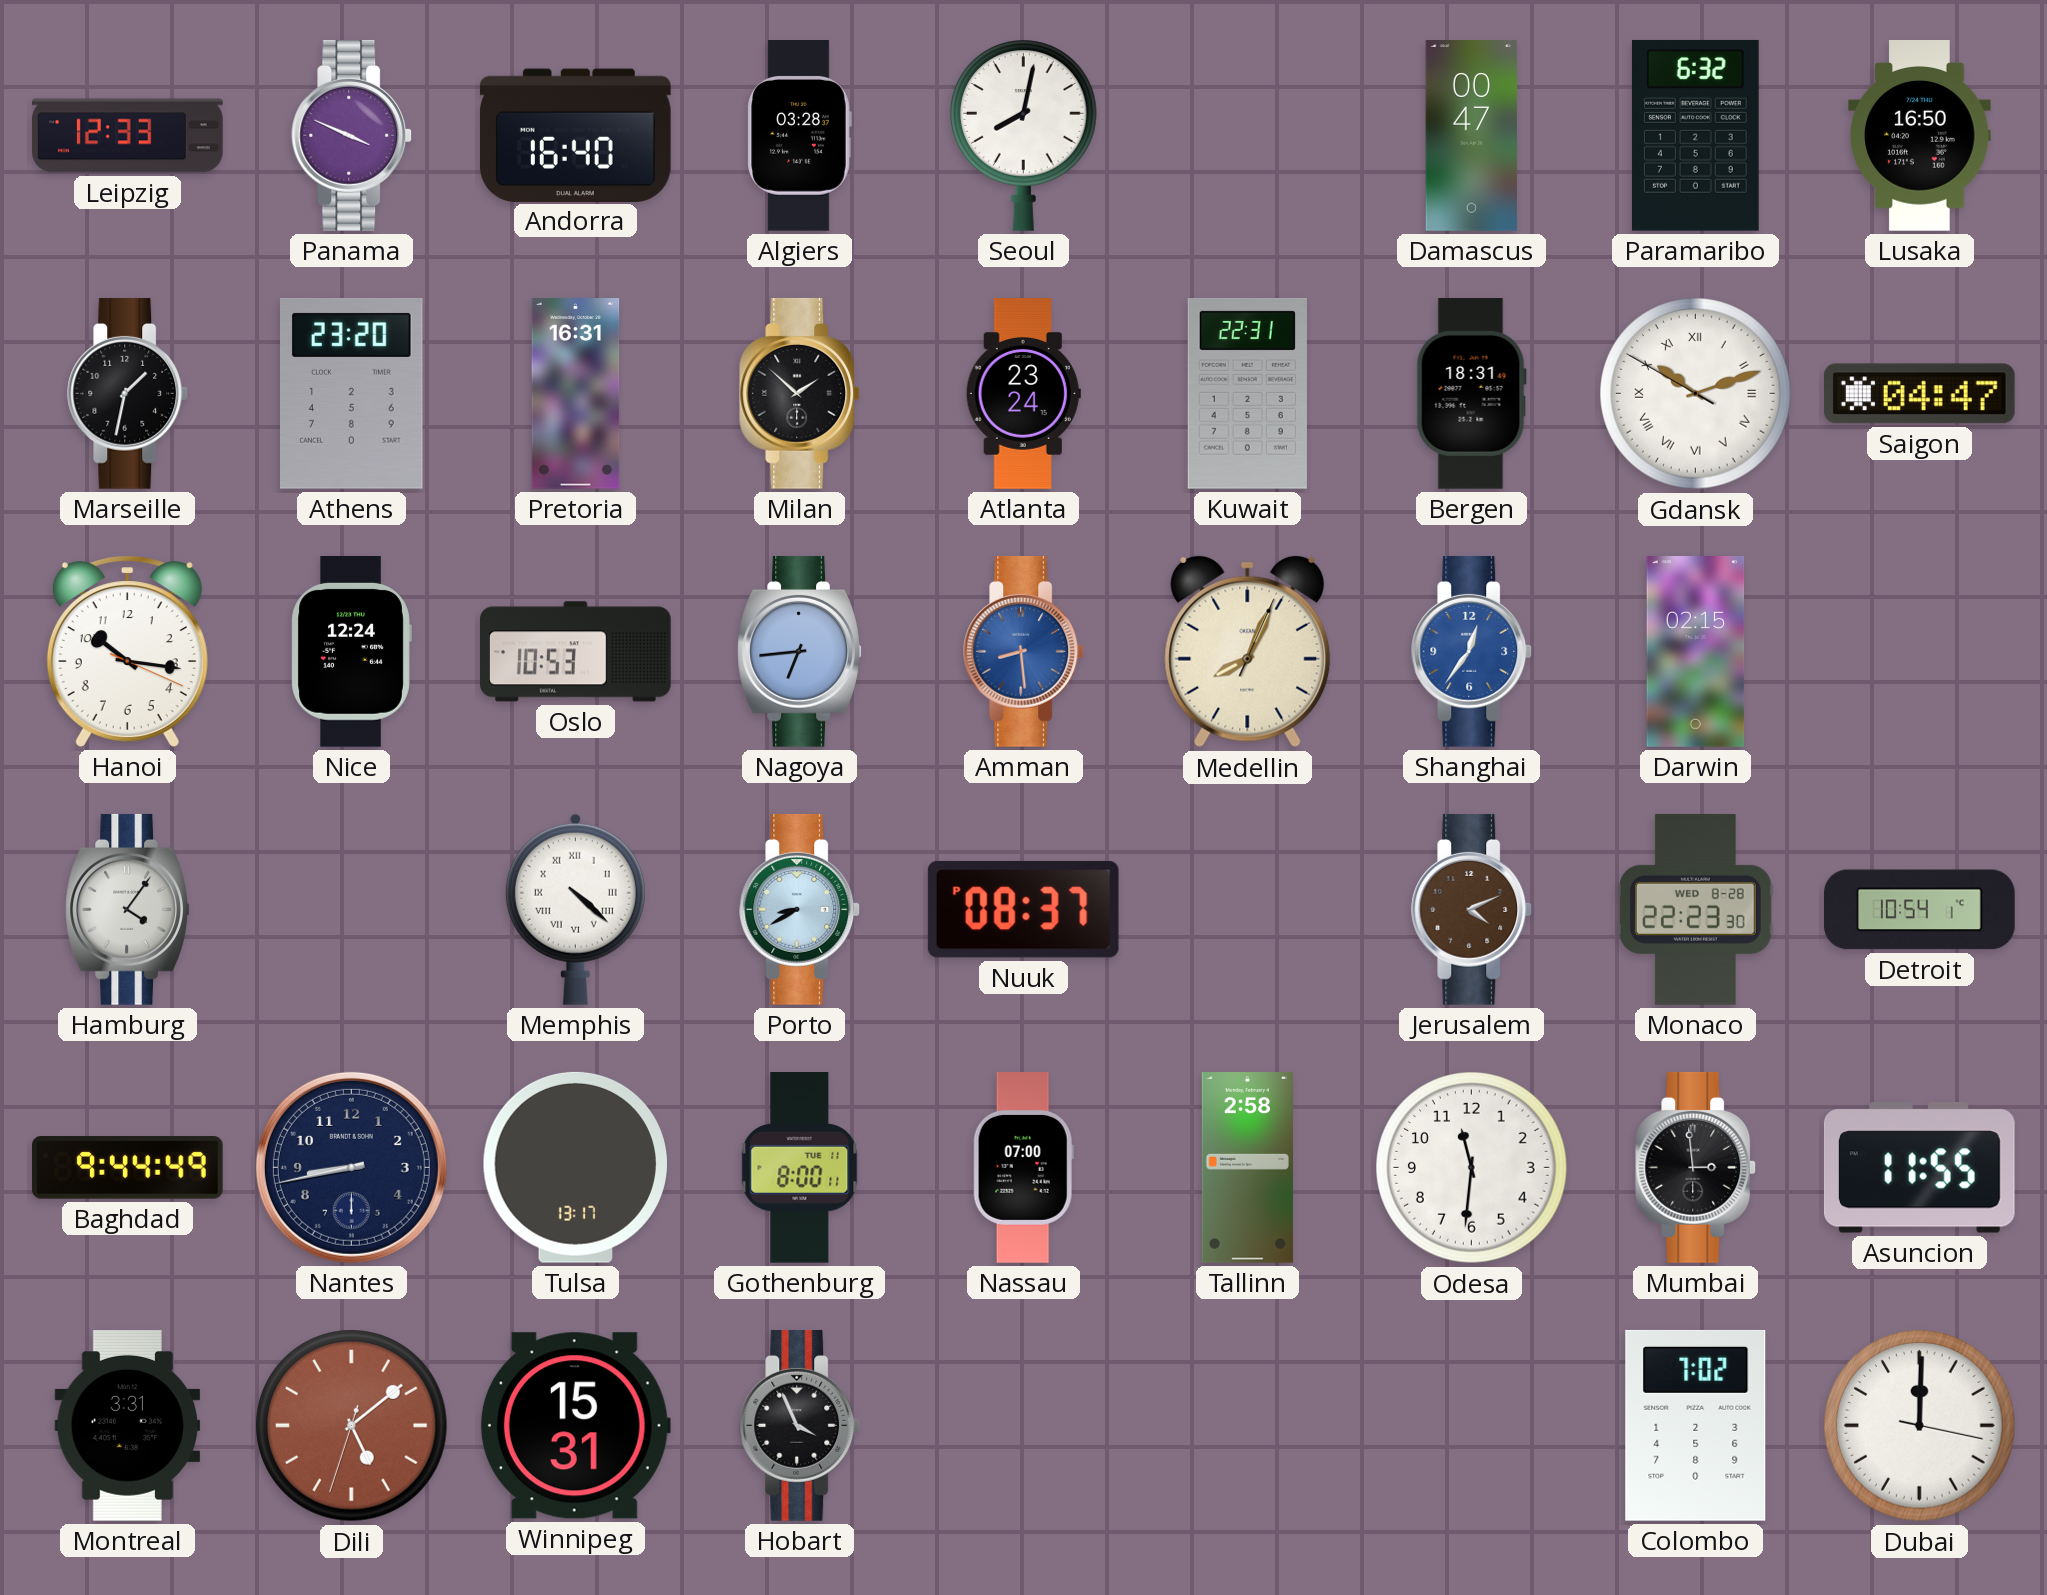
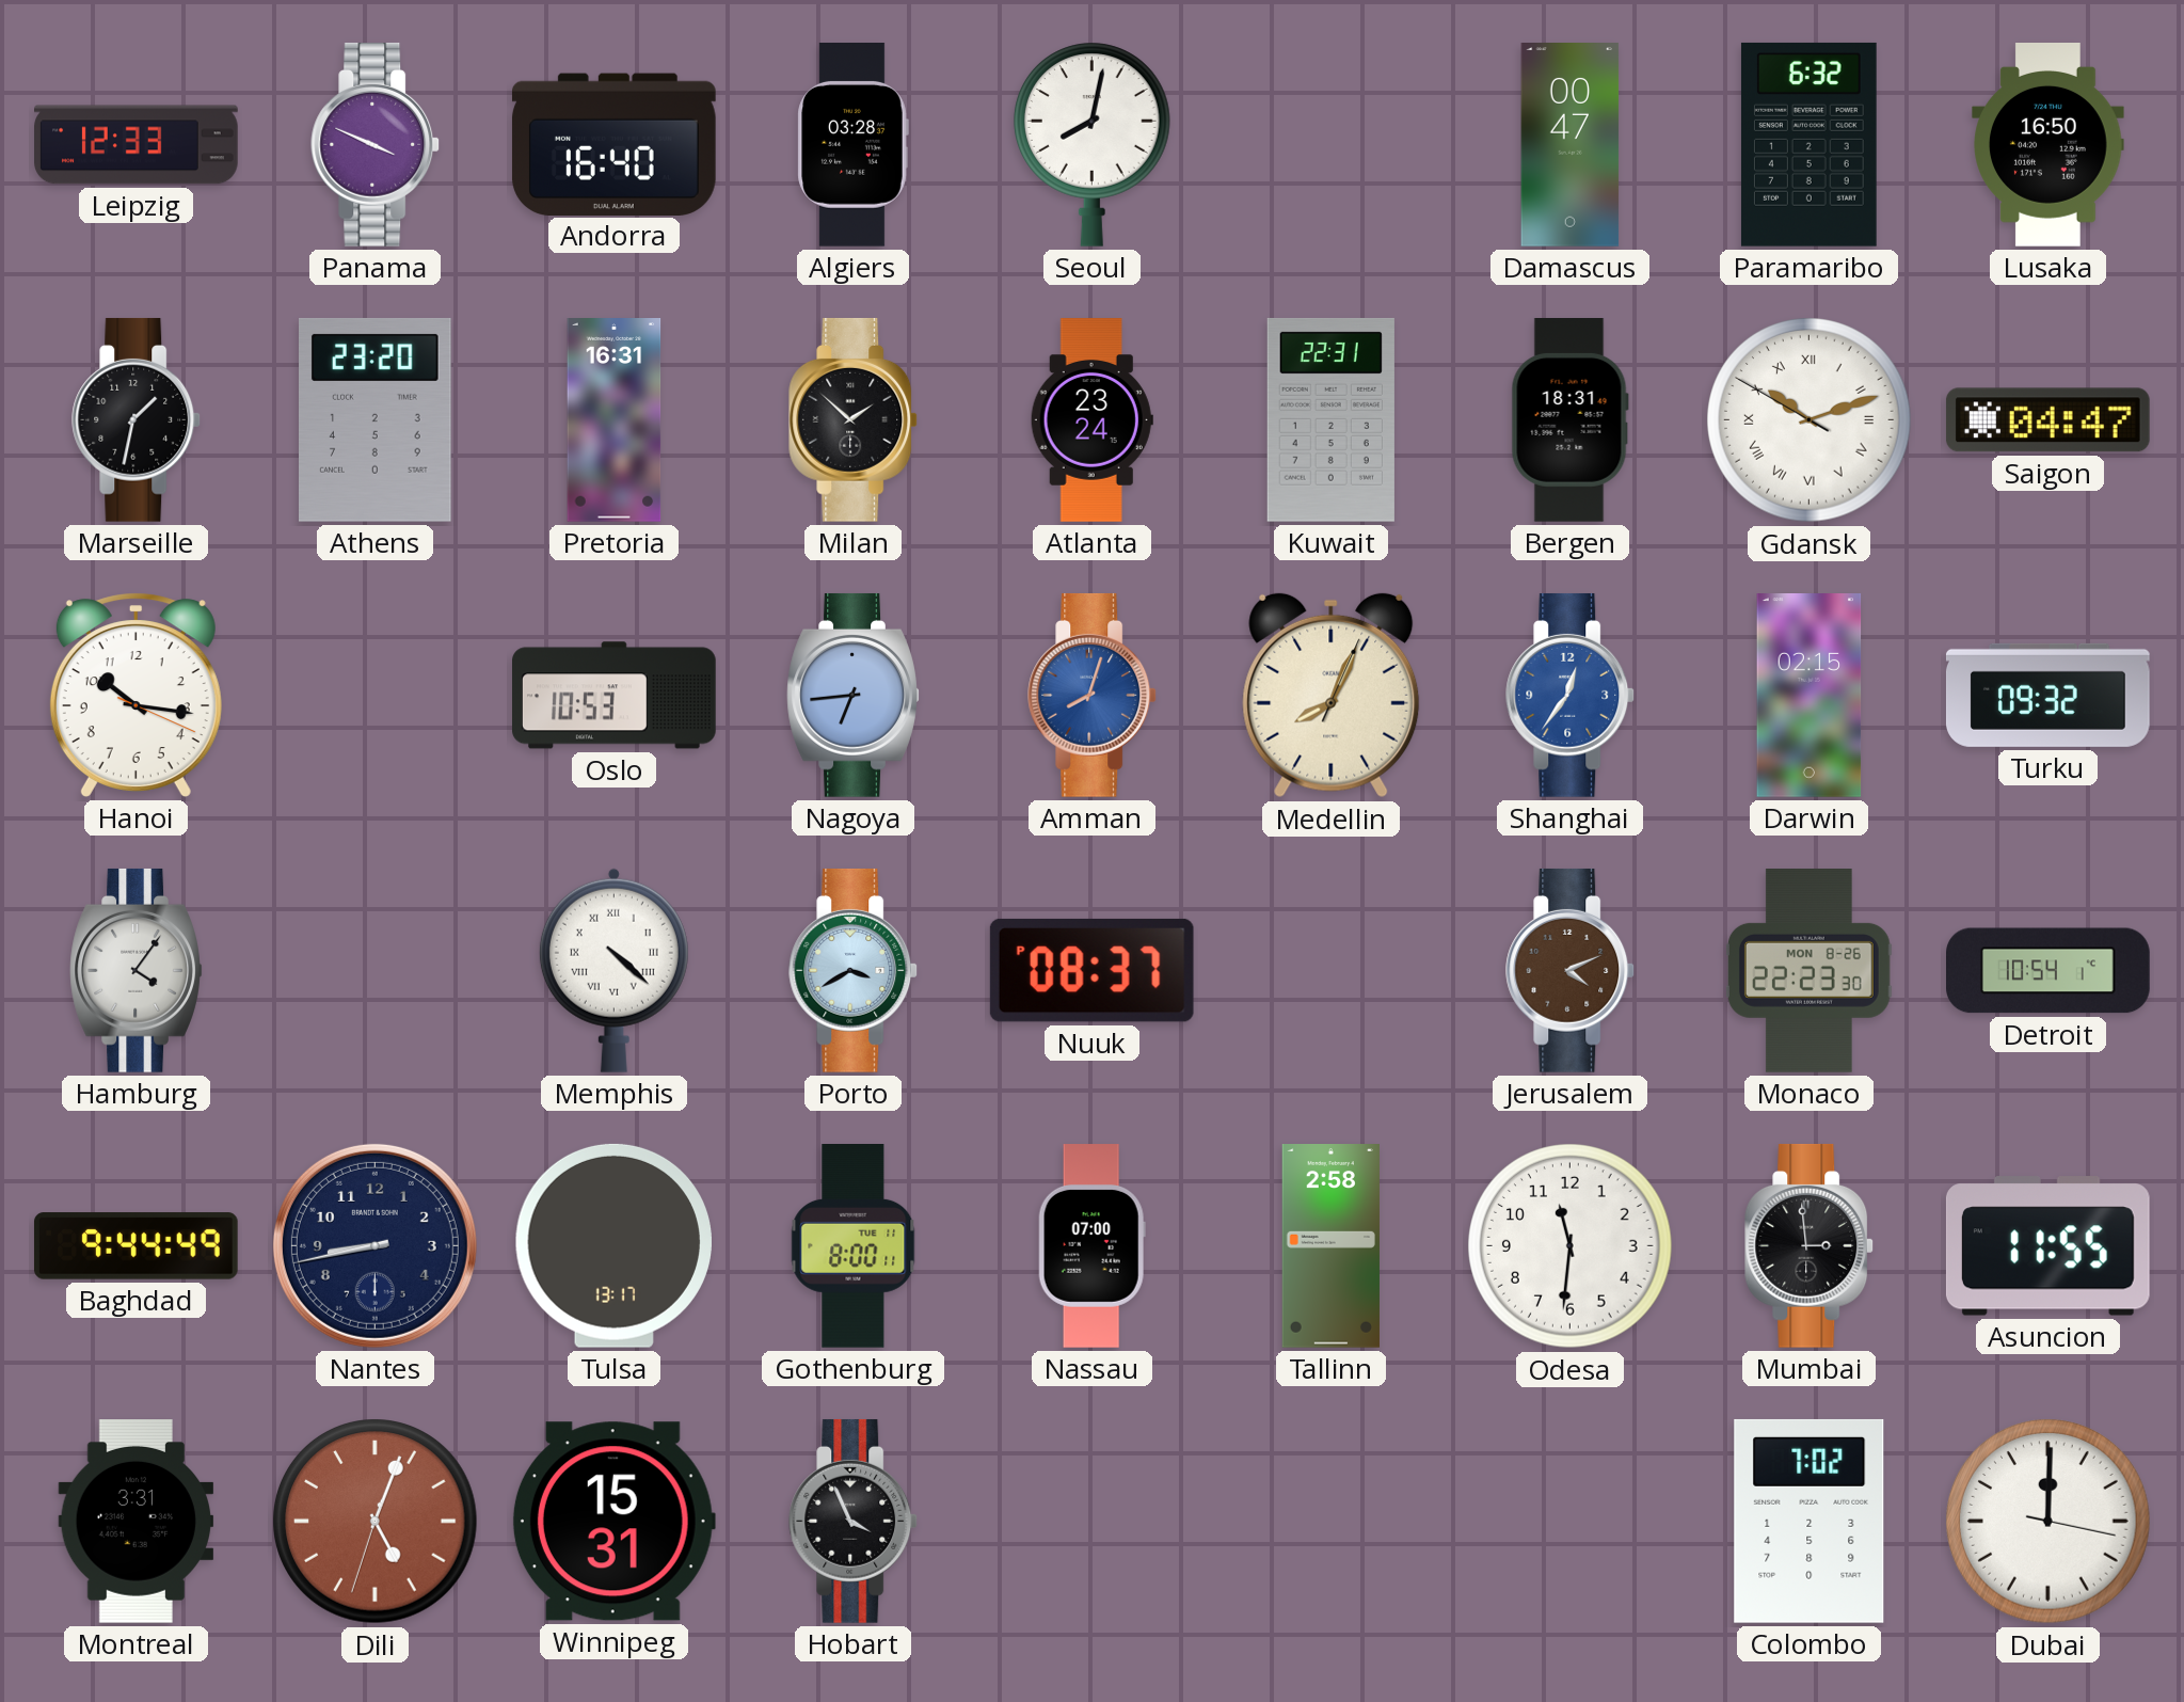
Nice: 12:24 -> none (351, 652)
Amman: 8:29 -> 8:03 (1093, 695)
Turku: none -> 09:32 (2047, 695)
Porto: 8:40 -> 3:40 (854, 970)
Monaco date: WED 8-28 -> MON 8-26 (1810, 971)
Dili: 5:08 -> 5:03 (376, 1522)
